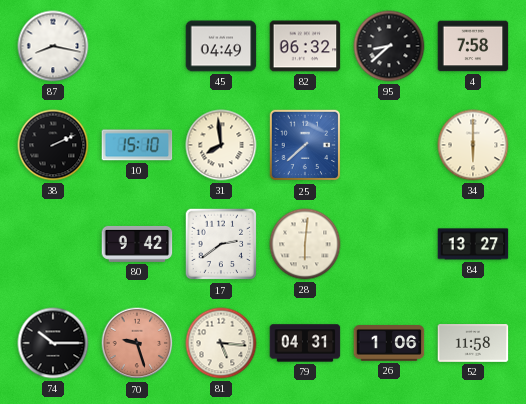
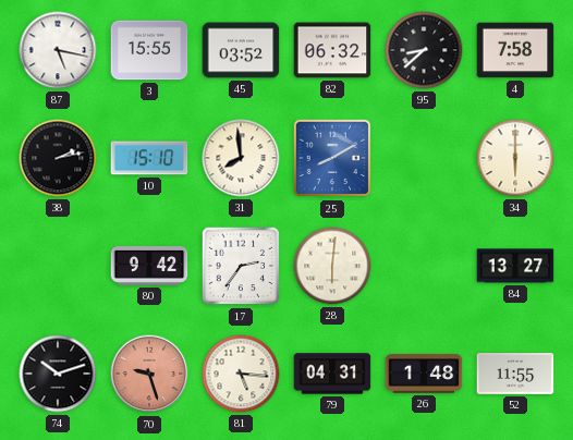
87: 8:17 -> 5:17 (58, 50)
3: none -> 15:55 (149, 50)
45: 04:49 -> 03:52 (241, 50)
38: 2:11 -> 2:13 (58, 158)
25: 7:38 -> 8:10 (332, 158)
17: 2:39 -> 2:36 (241, 266)
74: 10:15 -> 10:12 (58, 374)
26: 1:06 -> 1:48 (424, 374)
52: 11:58 -> 11:55 (515, 375)
